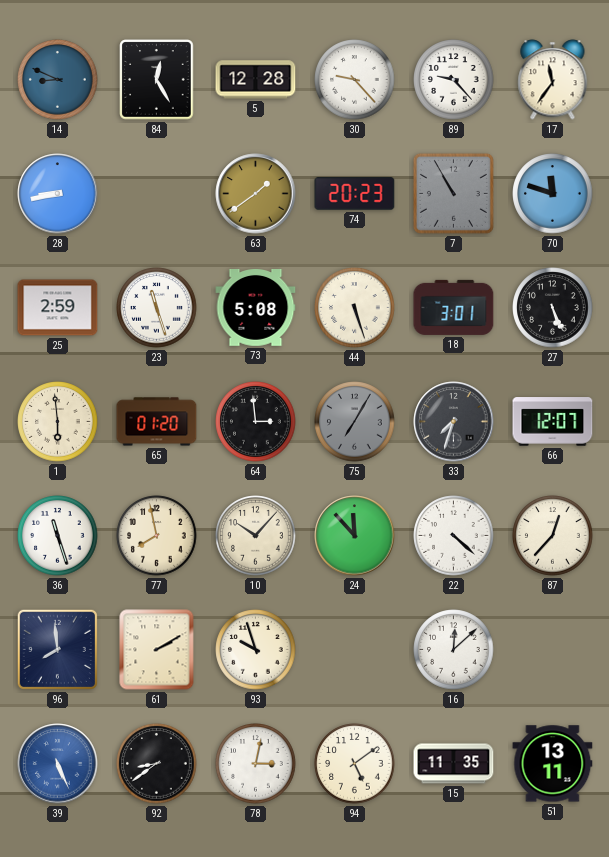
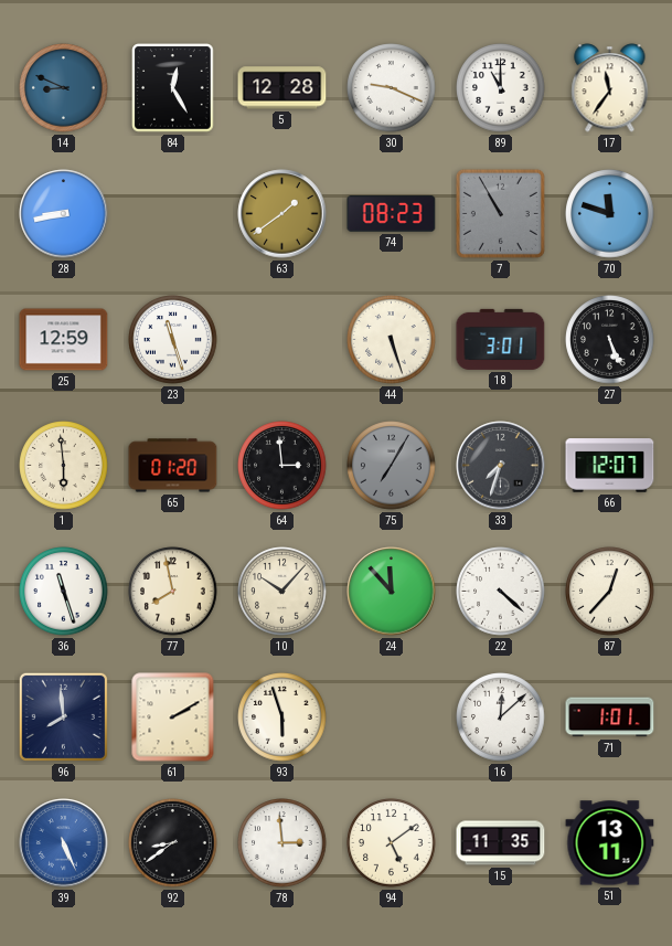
30: 9:23 -> 9:19 (392, 88)
89: 9:23 -> 11:00 (501, 88)
74: 20:23 -> 08:23 (392, 214)
25: 2:59 -> 12:59 (64, 340)
73: 5:08 -> none (256, 308)
93: 9:57 -> 5:57 (282, 718)
71: none -> 1:01 (610, 718)
78: 3:02 -> 2:59 (282, 843)
